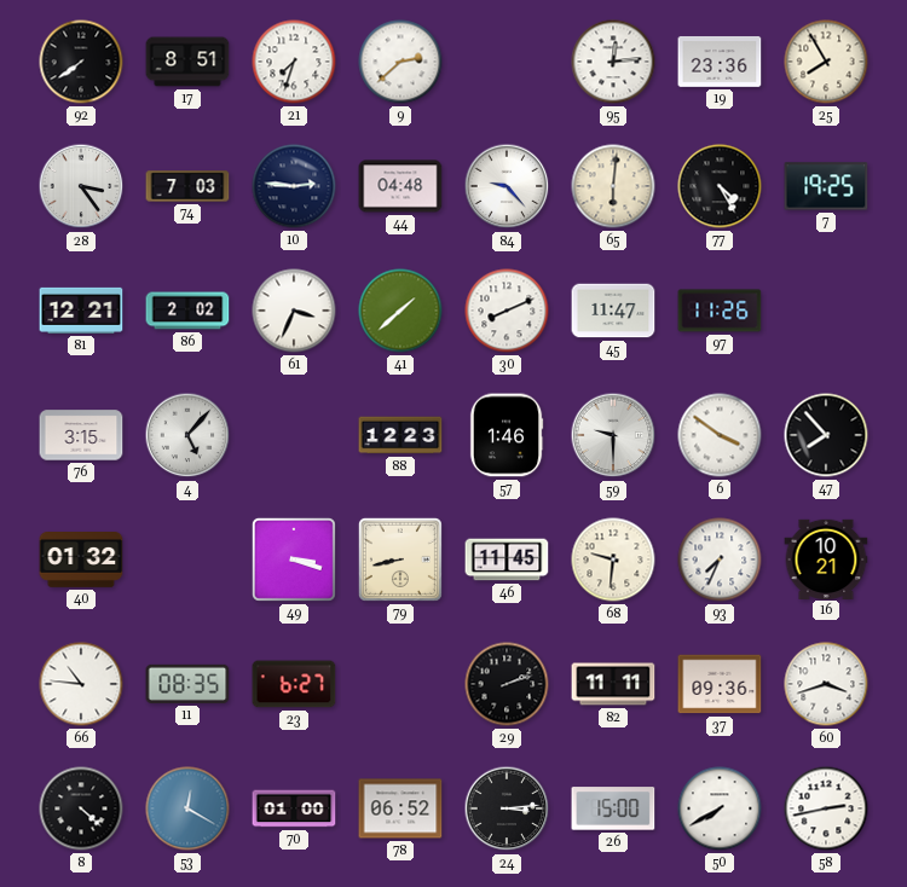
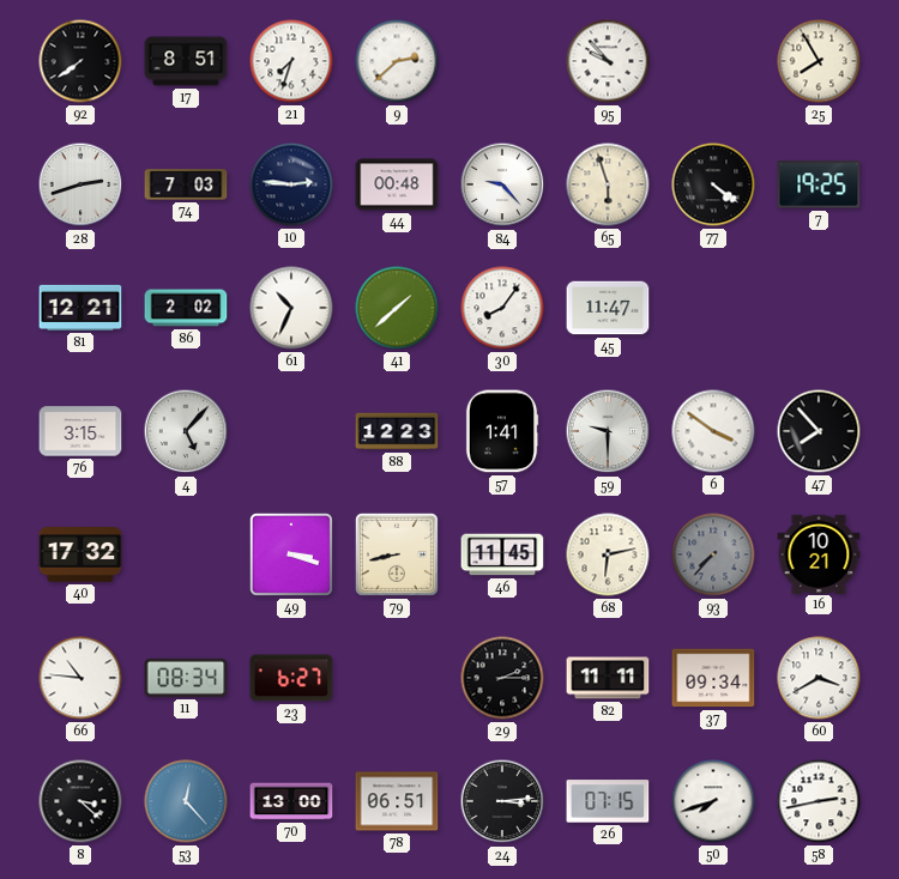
95: 12:14 -> 9:53 (608, 61)
19: 23:36 -> none (720, 62)
28: 3:24 -> 2:42 (80, 184)
44: 04:48 -> 00:48 (397, 184)
65: 6:01 -> 5:57 (608, 184)
77: 4:25 -> 4:21 (713, 184)
61: 3:34 -> 10:34 (291, 308)
30: 8:11 -> 8:06 (502, 308)
97: 11:26 -> none (720, 311)
57: 1:46 -> 1:41 (502, 431)
40: 01:32 -> 17:32 (80, 556)
68: 9:31 -> 6:13 (608, 554)
93: 7:34 -> 7:37 (713, 554)
93 dial: white -> grey (713, 554)
11: 08:35 -> 08:34 (186, 678)
29: 2:12 -> 2:15 (502, 678)
37: 09:36 -> 09:34 (713, 678)
60: 3:42 -> 3:40 (819, 678)
8: 4:22 -> 3:22 (80, 801)
53: 12:20 -> 12:23 (186, 801)
70: 01:00 -> 13:00 (291, 801)
78: 06:52 -> 06:51 (397, 801)
26: 15:00 -> 07:15 (608, 801)
50: 7:40 -> 7:42 (713, 801)
